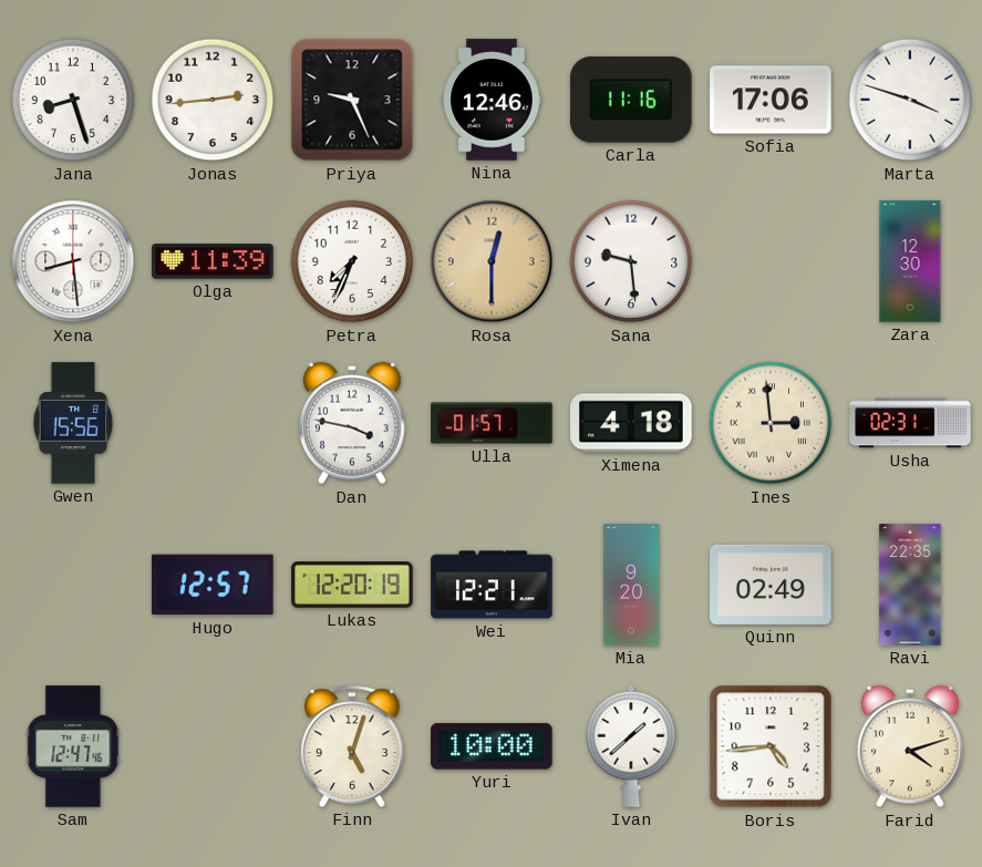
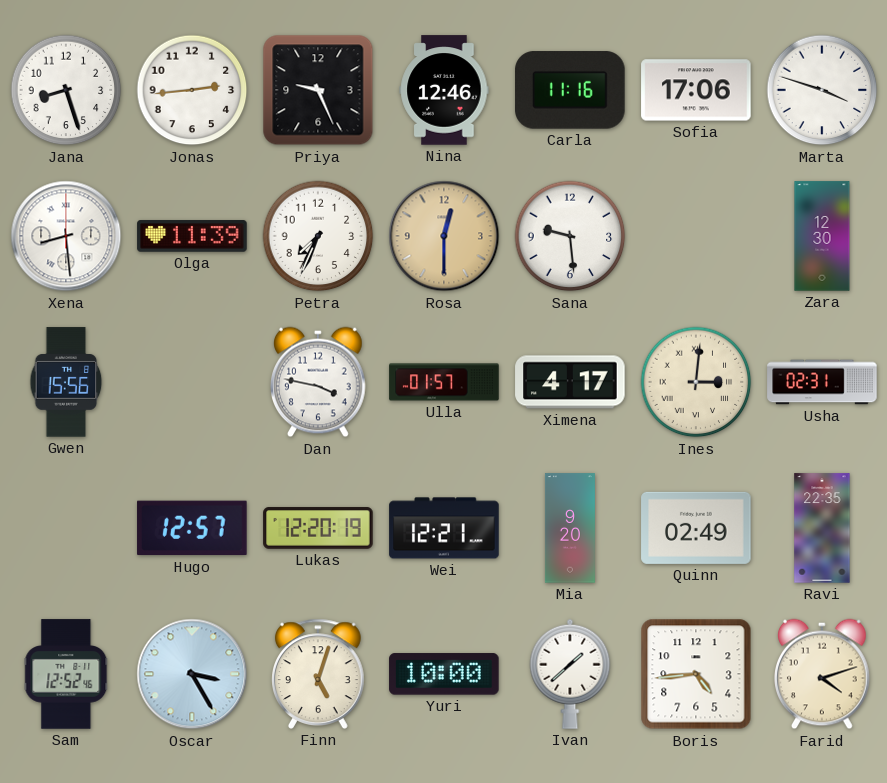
Ximena: 4:18 -> 4:17 (570, 382)
Ines: 2:59 -> 3:01 (696, 382)
Sam: 12:47 -> 12:52 (66, 674)
Oscar: none -> 3:25 (192, 674)
